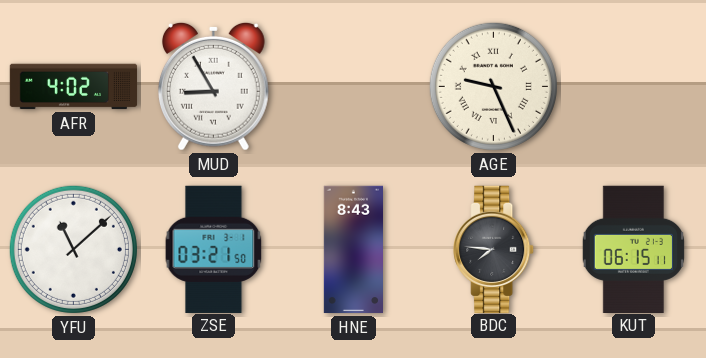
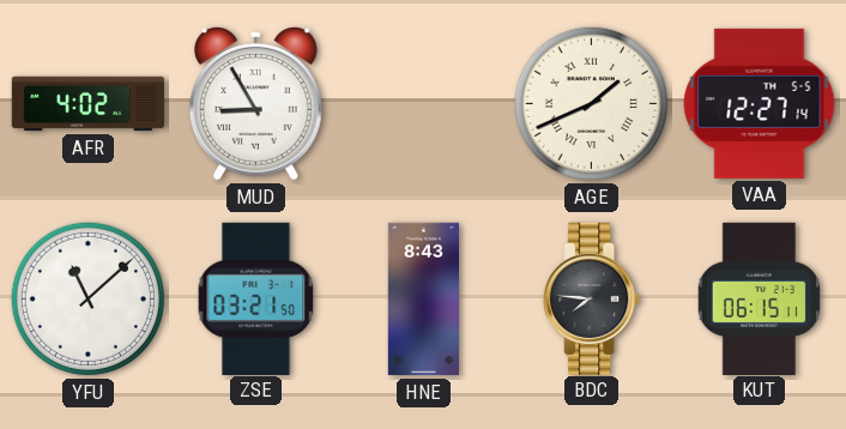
AGE: 9:26 -> 1:41 (591, 103)
VAA: none -> 12:27 (760, 103)
